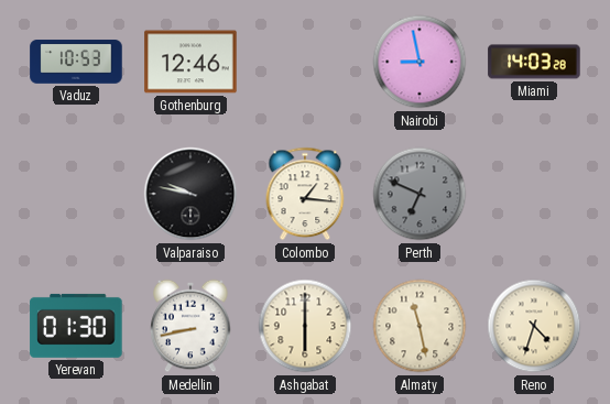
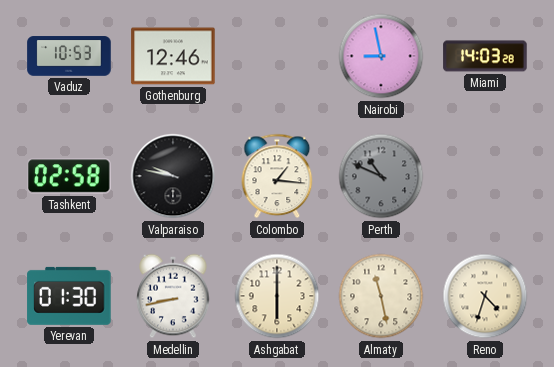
Tashkent: none -> 02:58 (69, 176)
Perth: 6:49 -> 10:49 (381, 176)
